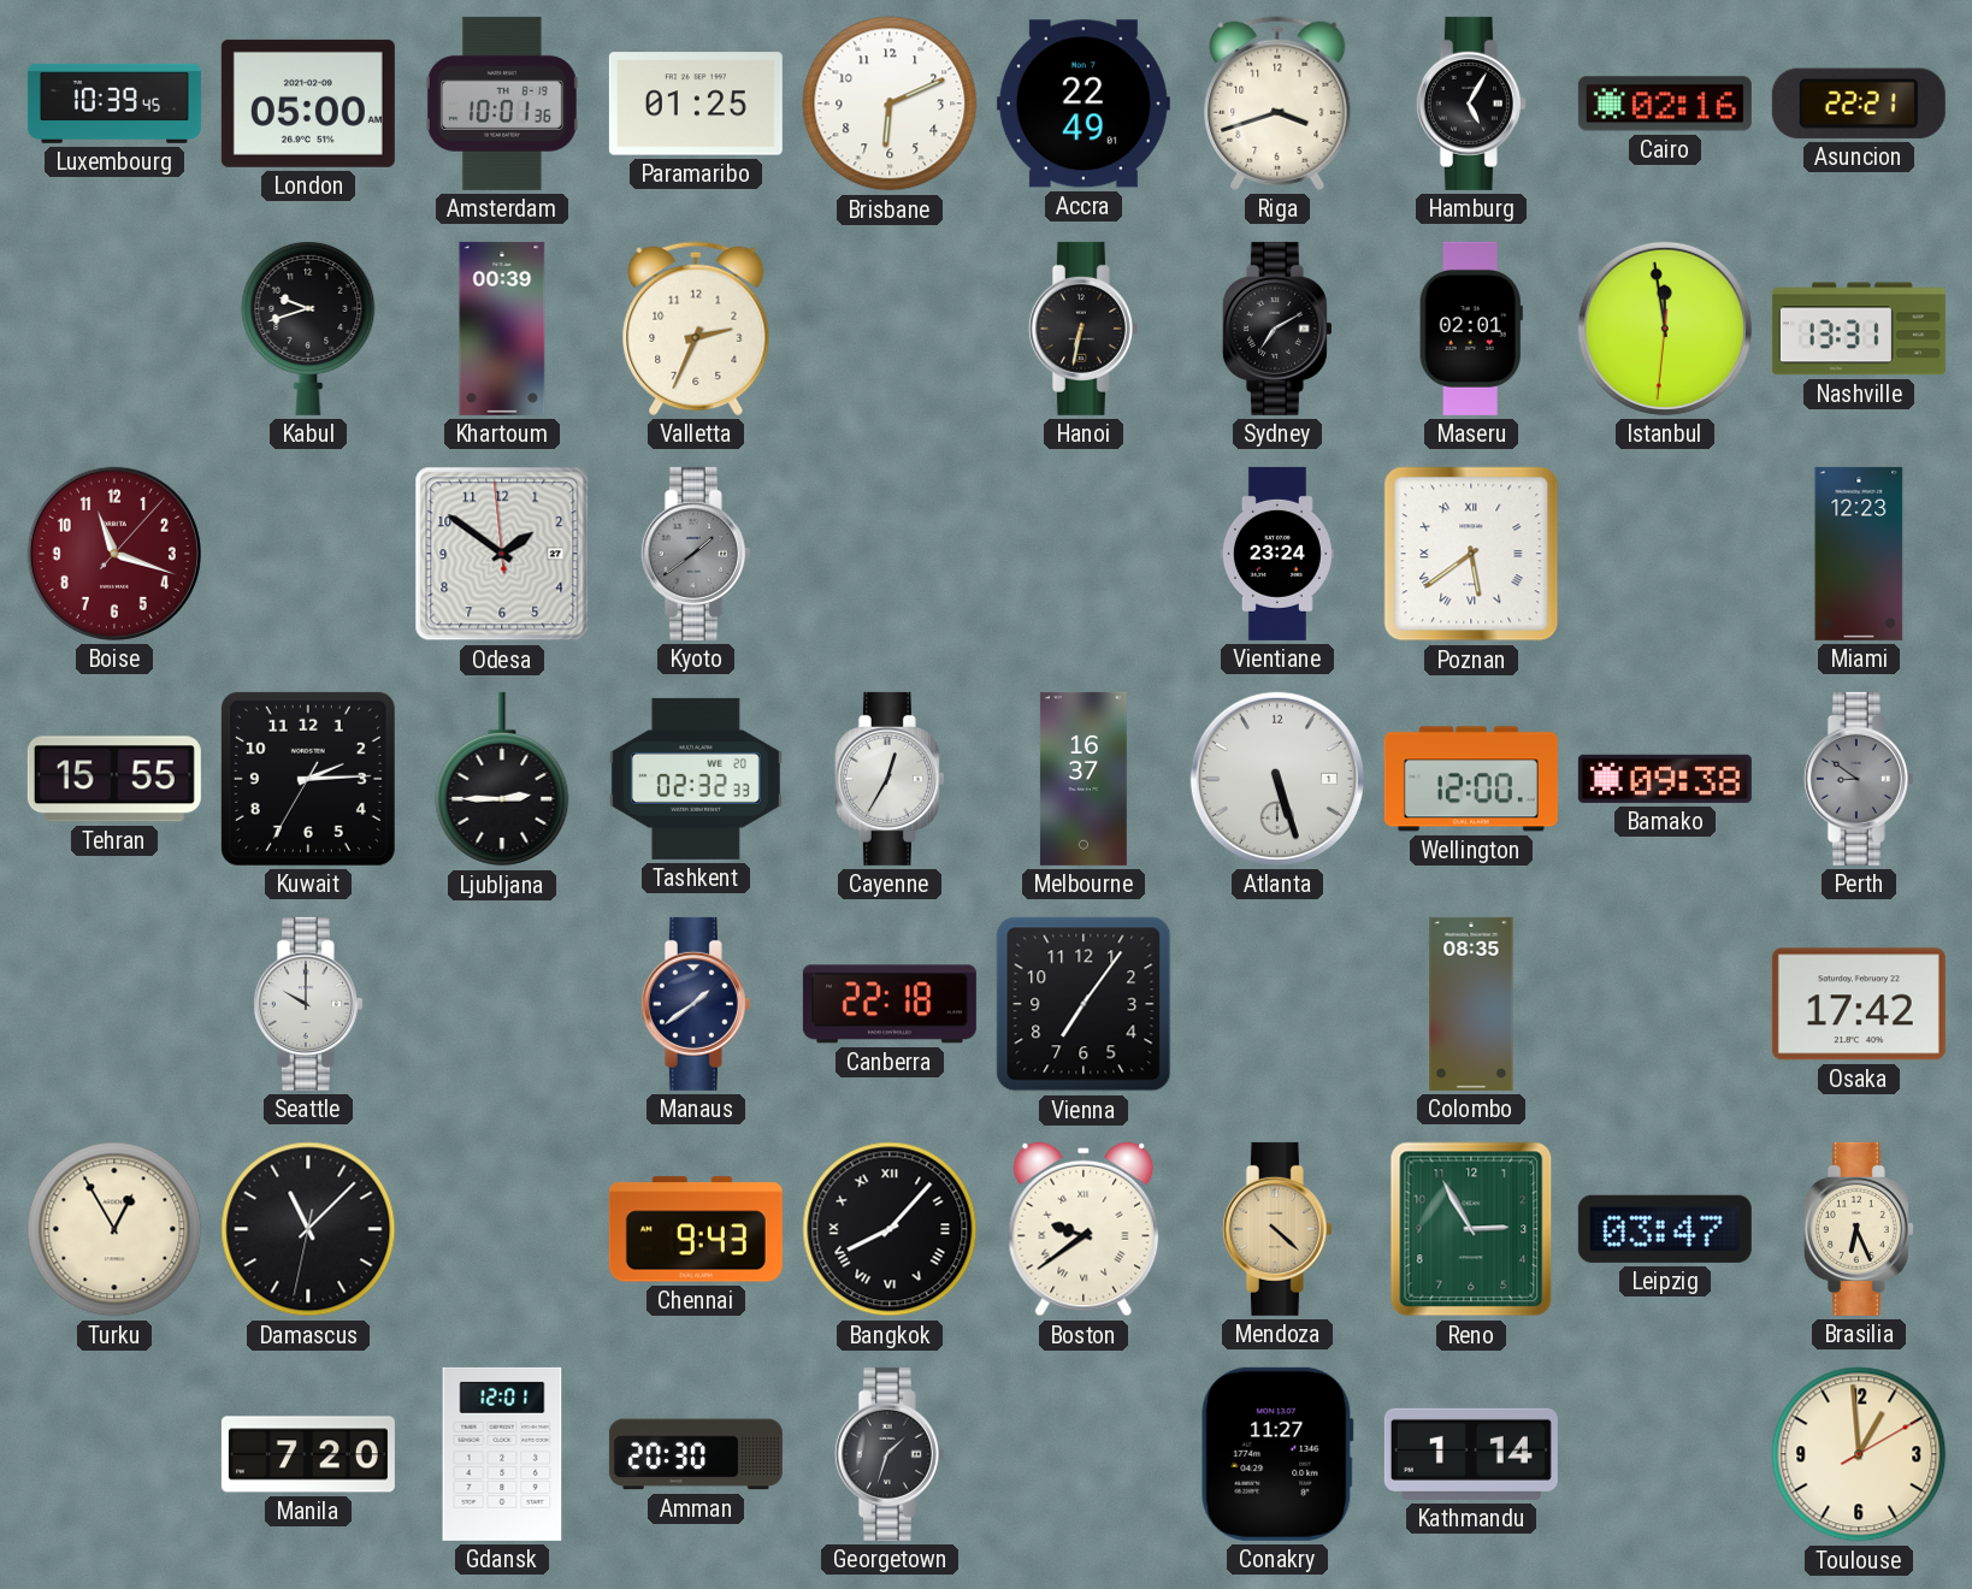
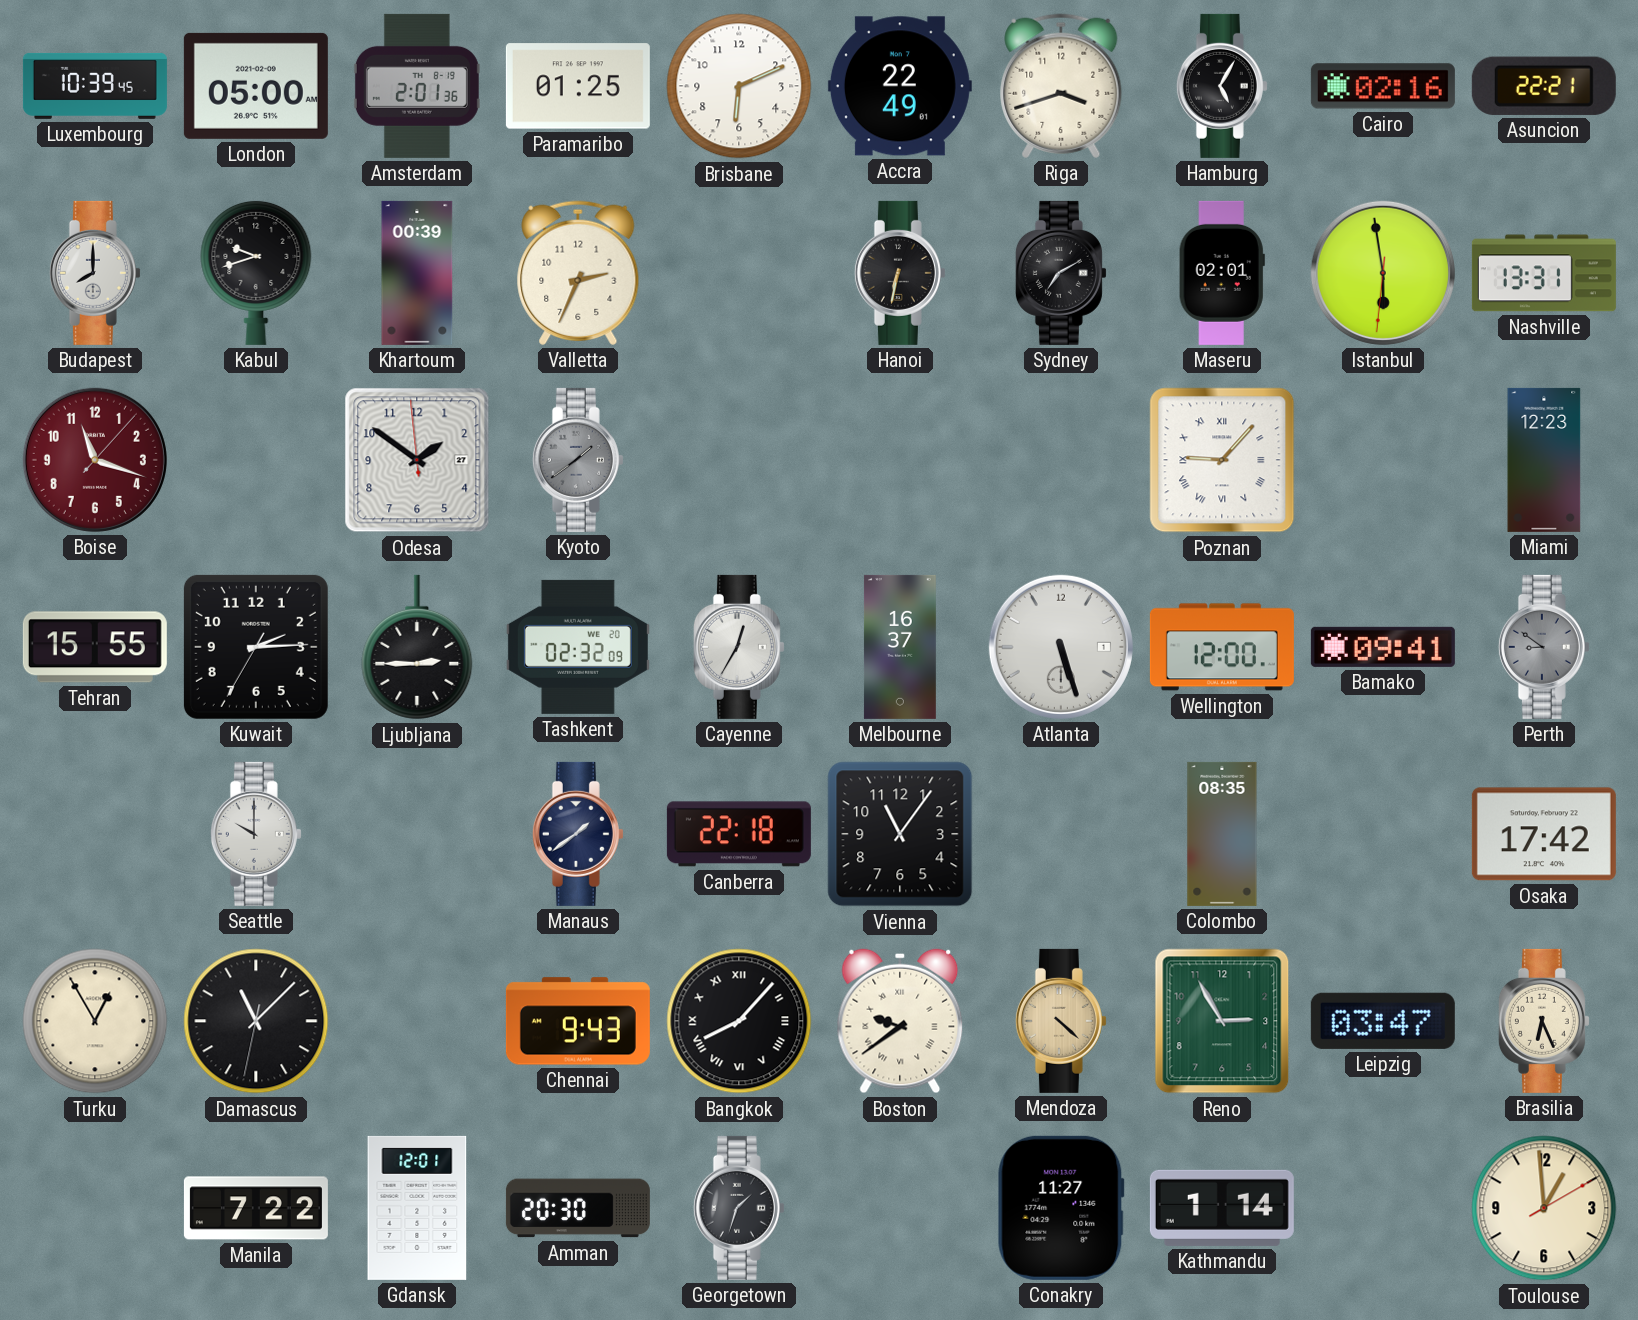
Amsterdam: 10:01 -> 2:01 (417, 86)
Budapest: none -> 8:00 (95, 273)
Istanbul: 11:58 -> 5:58 (1383, 273)
Vientiane: 23:24 -> none (1277, 554)
Poznan: 5:39 -> 9:07 (1222, 460)
Tashkent: 02:32:33 -> 02:32:09 (578, 647)
Bamako: 09:38 -> 09:41 (1383, 647)
Vienna: 7:06 -> 11:06 (900, 834)
Manila: 7:20 -> 7:22 (256, 1208)
